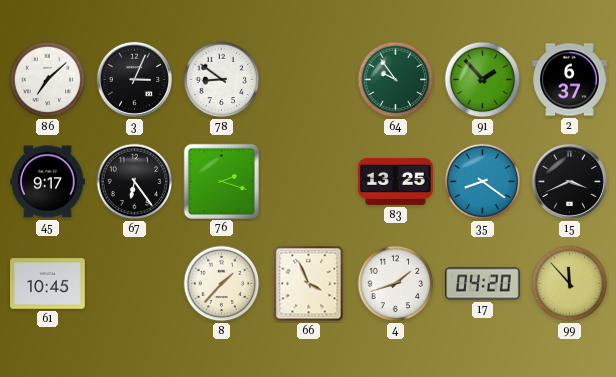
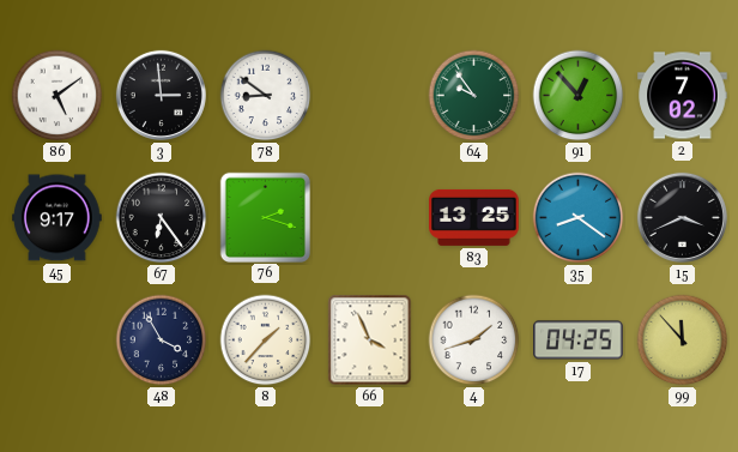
86: 7:08 -> 5:09 (58, 96)
3: 3:04 -> 2:59 (161, 95)
91: 1:53 -> 12:53 (579, 96)
2: 6:37 -> 7:02 (683, 96)
61: 10:45 -> none (48, 284)
48: none -> 3:55 (162, 340)
17: 04:20 -> 04:25 (579, 340)
